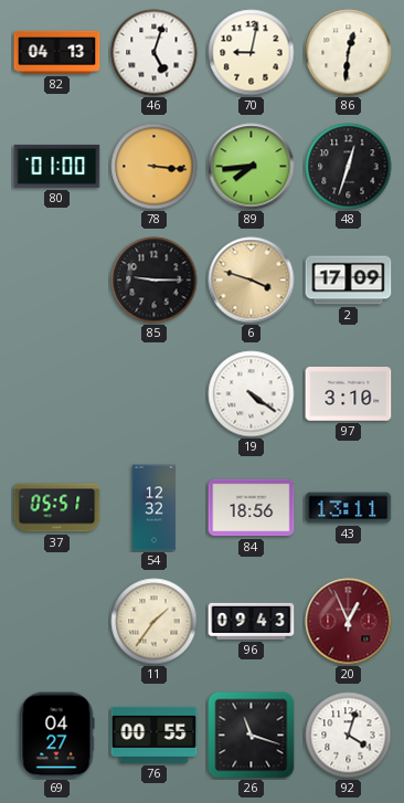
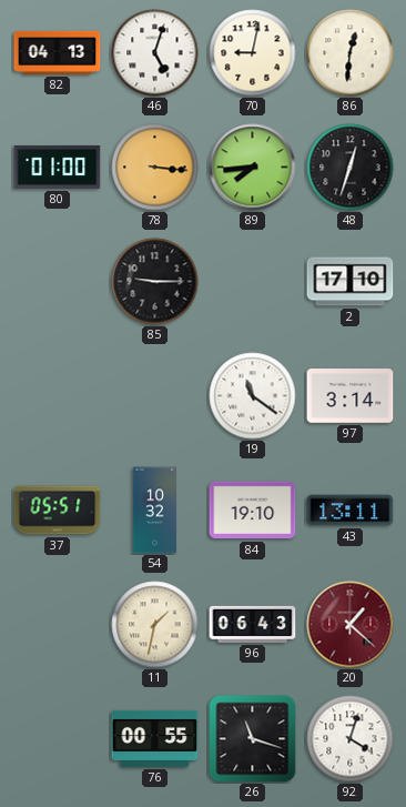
6: 3:48 -> none (252, 281)
2: 17:09 -> 17:10 (351, 282)
19: 4:21 -> 11:21 (253, 396)
97: 3:10 -> 3:14 (351, 396)
54: 12:32 -> 10:32 (154, 511)
84: 18:56 -> 19:10 (253, 511)
11: 1:36 -> 1:32 (155, 625)
96: 09:43 -> 06:43 (253, 624)
20: 12:56 -> 1:22 (351, 625)
69: 04:27 -> none (56, 736)
